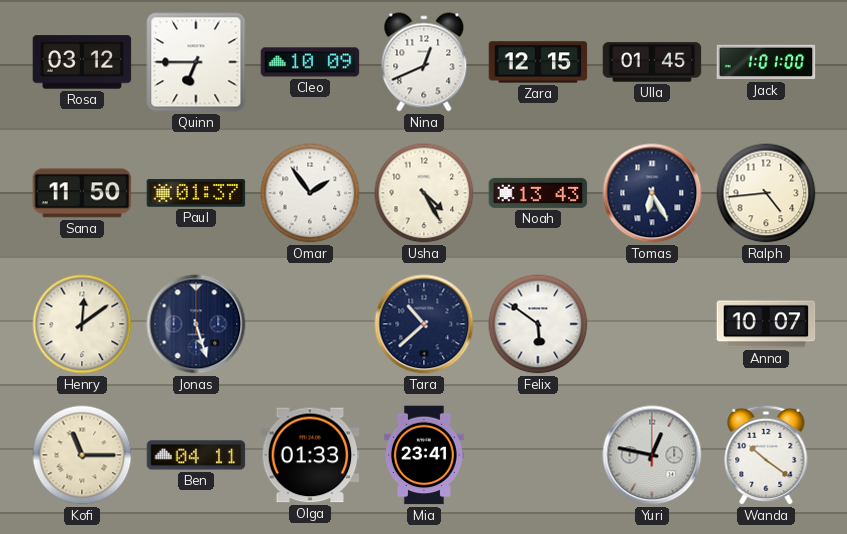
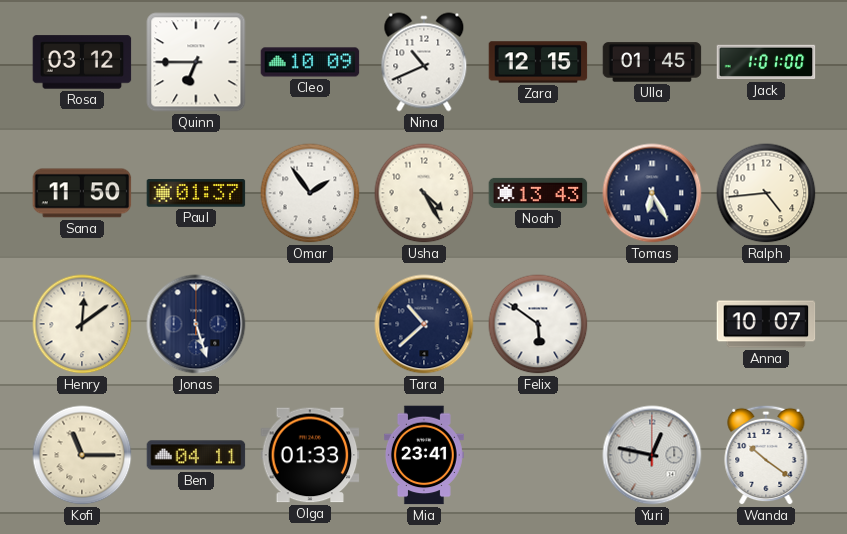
Nina: 12:41 -> 10:41 (424, 62)
